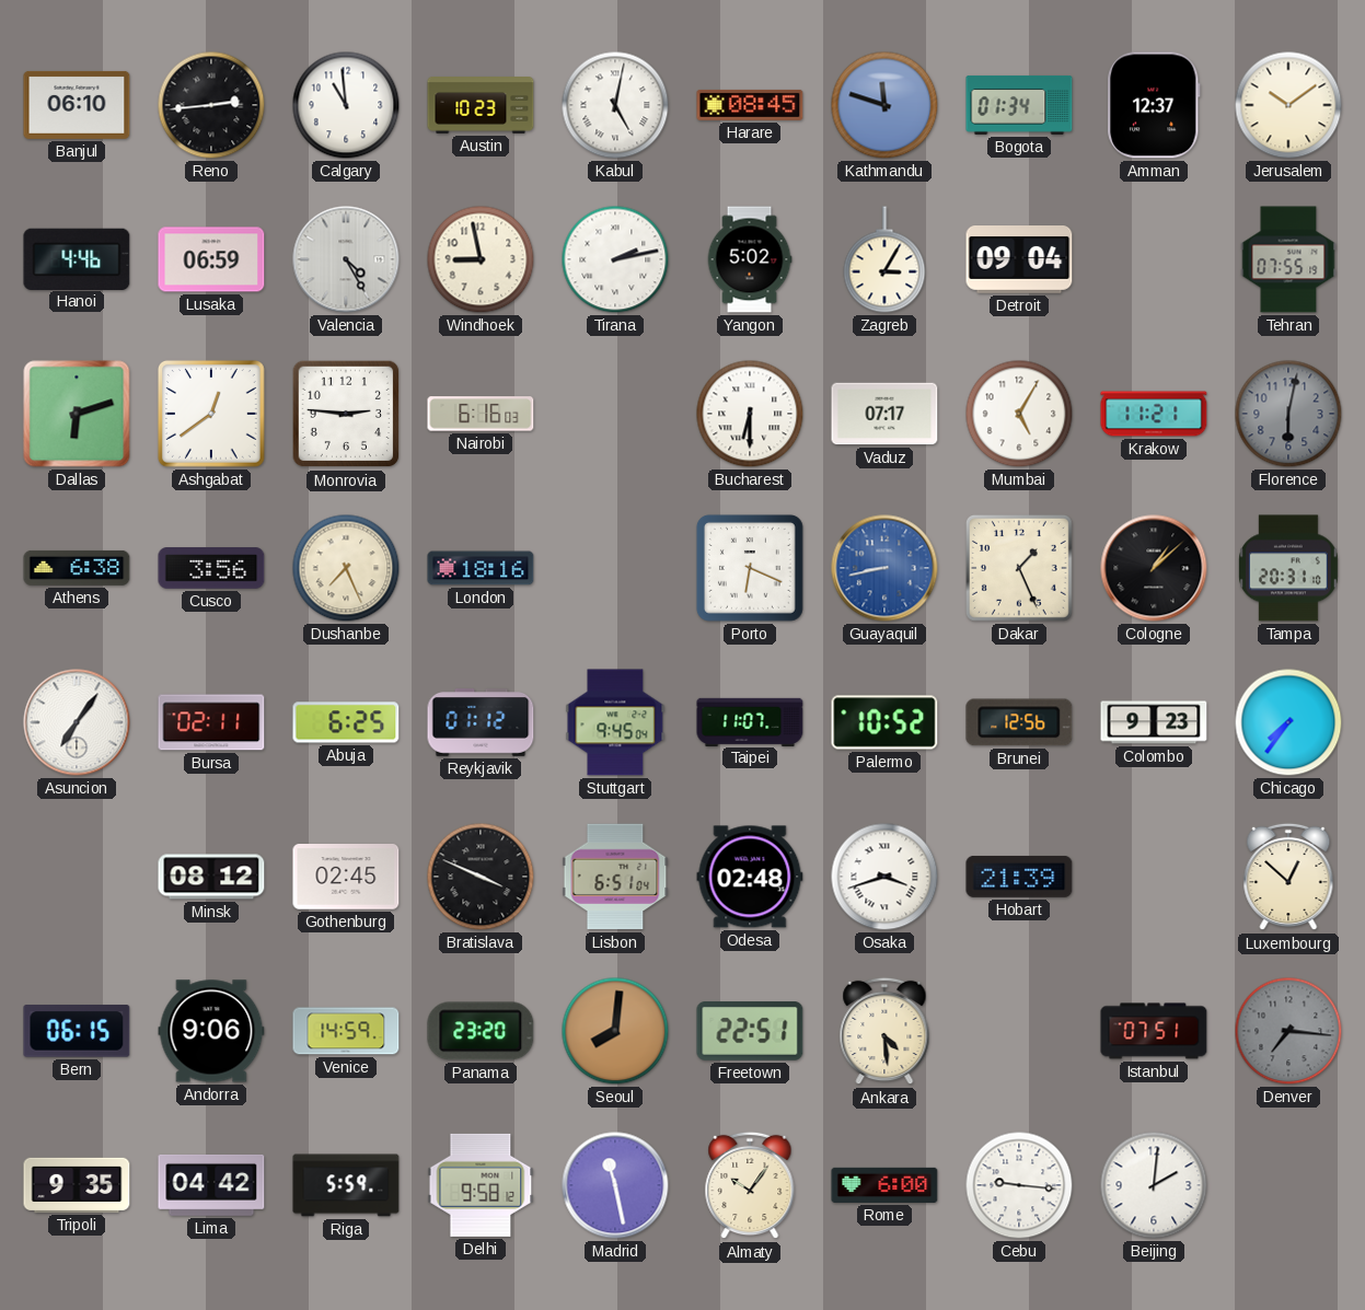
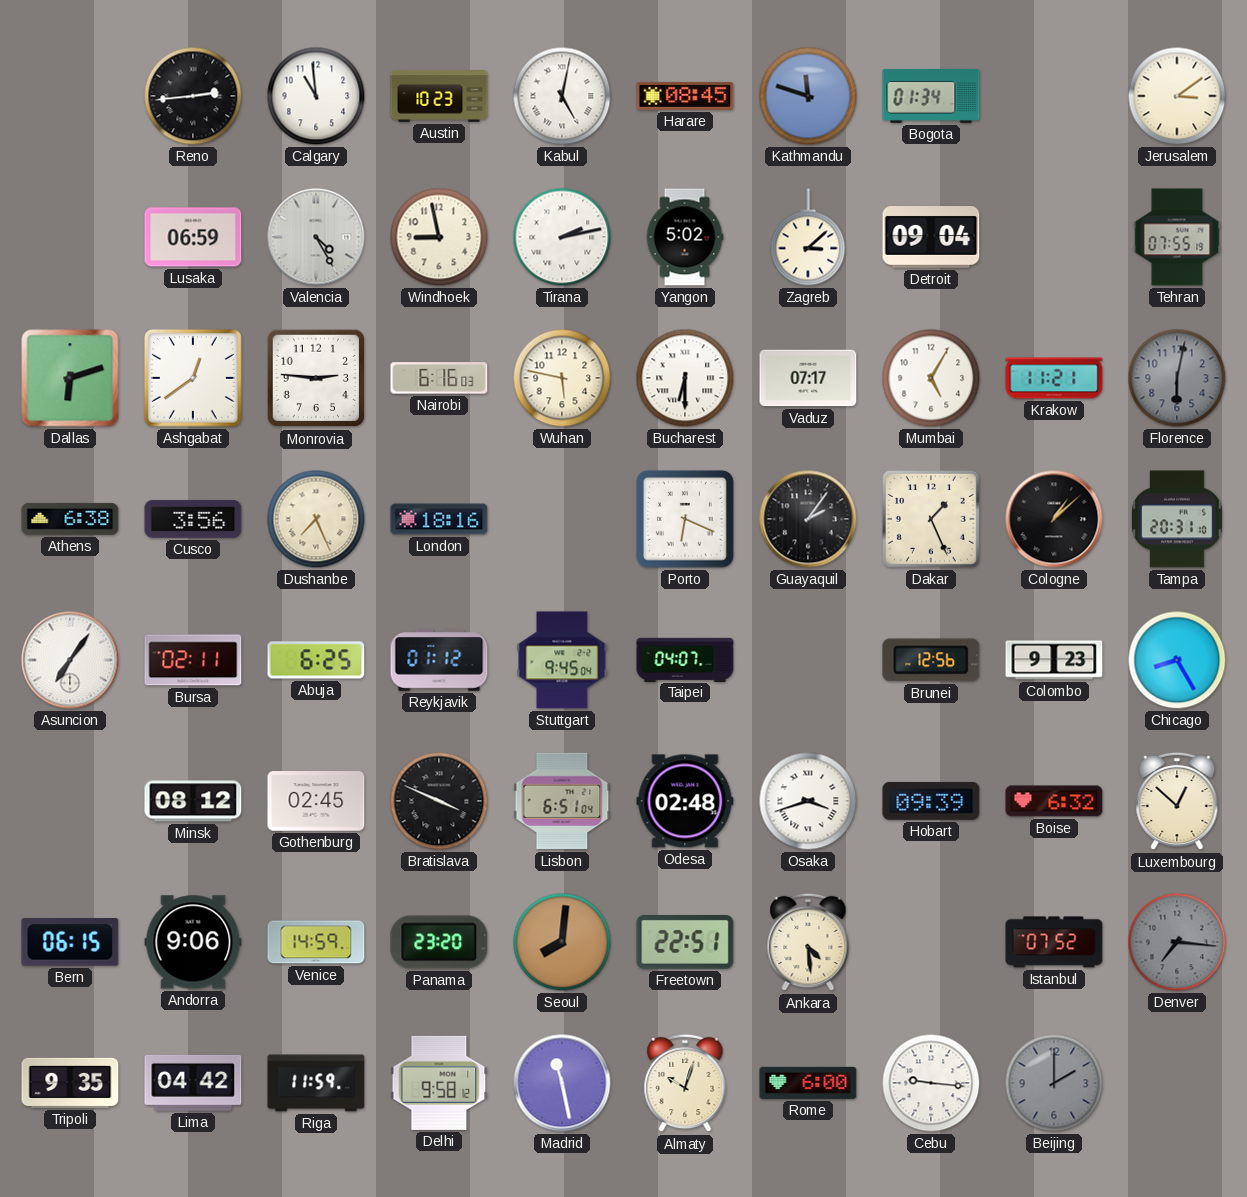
Banjul: 06:10 -> none (77, 105)
Amman: 12:37 -> none (1154, 105)
Jerusalem: 10:09 -> 3:09 (1177, 96)
Hanoi: 4:46 -> none (77, 258)
Zagreb: 3:05 -> 3:08 (808, 237)
Wuhan: none -> 5:47 (562, 378)
Guayaquil: 8:43 -> 2:06 (808, 519)
Guayaquil dial: blue -> black (808, 519)
Taipei: 11:07 -> 04:07 (685, 659)
Palermo: 10:52 -> none (884, 722)
Chicago: 7:36 -> 8:25 (1177, 660)
Hobart: 21:39 -> 09:39 (931, 801)
Boise: none -> 6:32 (1054, 801)
Istanbul: 07:51 -> 07:52 (1054, 942)
Riga: 5:59 -> 11:59 (316, 1083)
Almaty: 10:06 -> 10:03 (685, 1083)
Beijing: 2:01 -> 2:00 (1054, 1083)
Beijing dial: white -> grey (1054, 1083)
